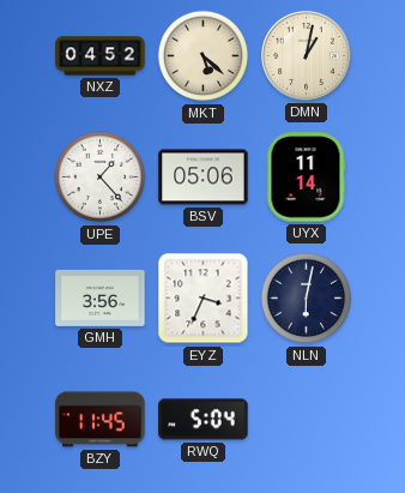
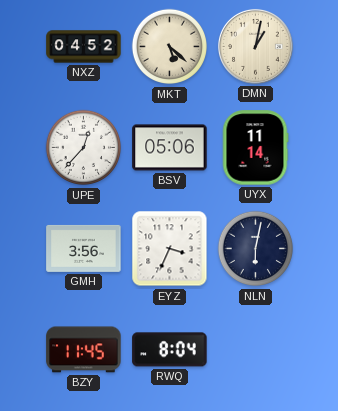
UPE: 1:23 -> 12:37 (84, 148)
RWQ: 5:04 -> 8:04 (170, 350)
